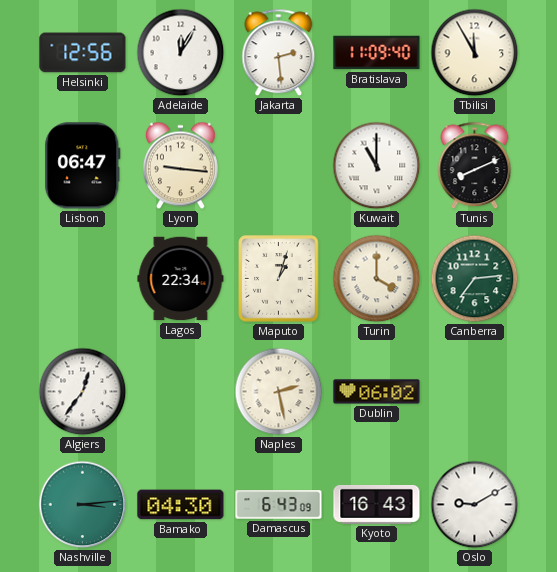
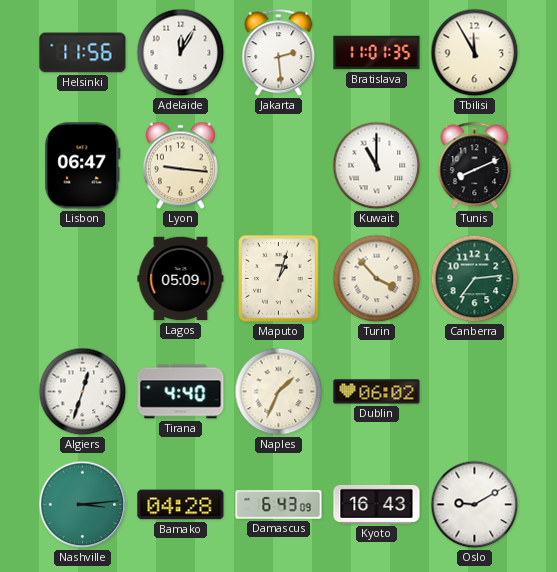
Helsinki: 12:56 -> 11:56 (83, 53)
Bratislava: 11:09 -> 11:01 (377, 53)
Lagos: 22:34 -> 05:09 (181, 279)
Turin: 4:00 -> 3:53 (377, 279)
Algiers: 12:36 -> 12:33 (83, 392)
Tirana: none -> 4:40 (181, 392)
Naples: 2:28 -> 1:34 (279, 392)
Bamako: 04:30 -> 04:28 (181, 505)
